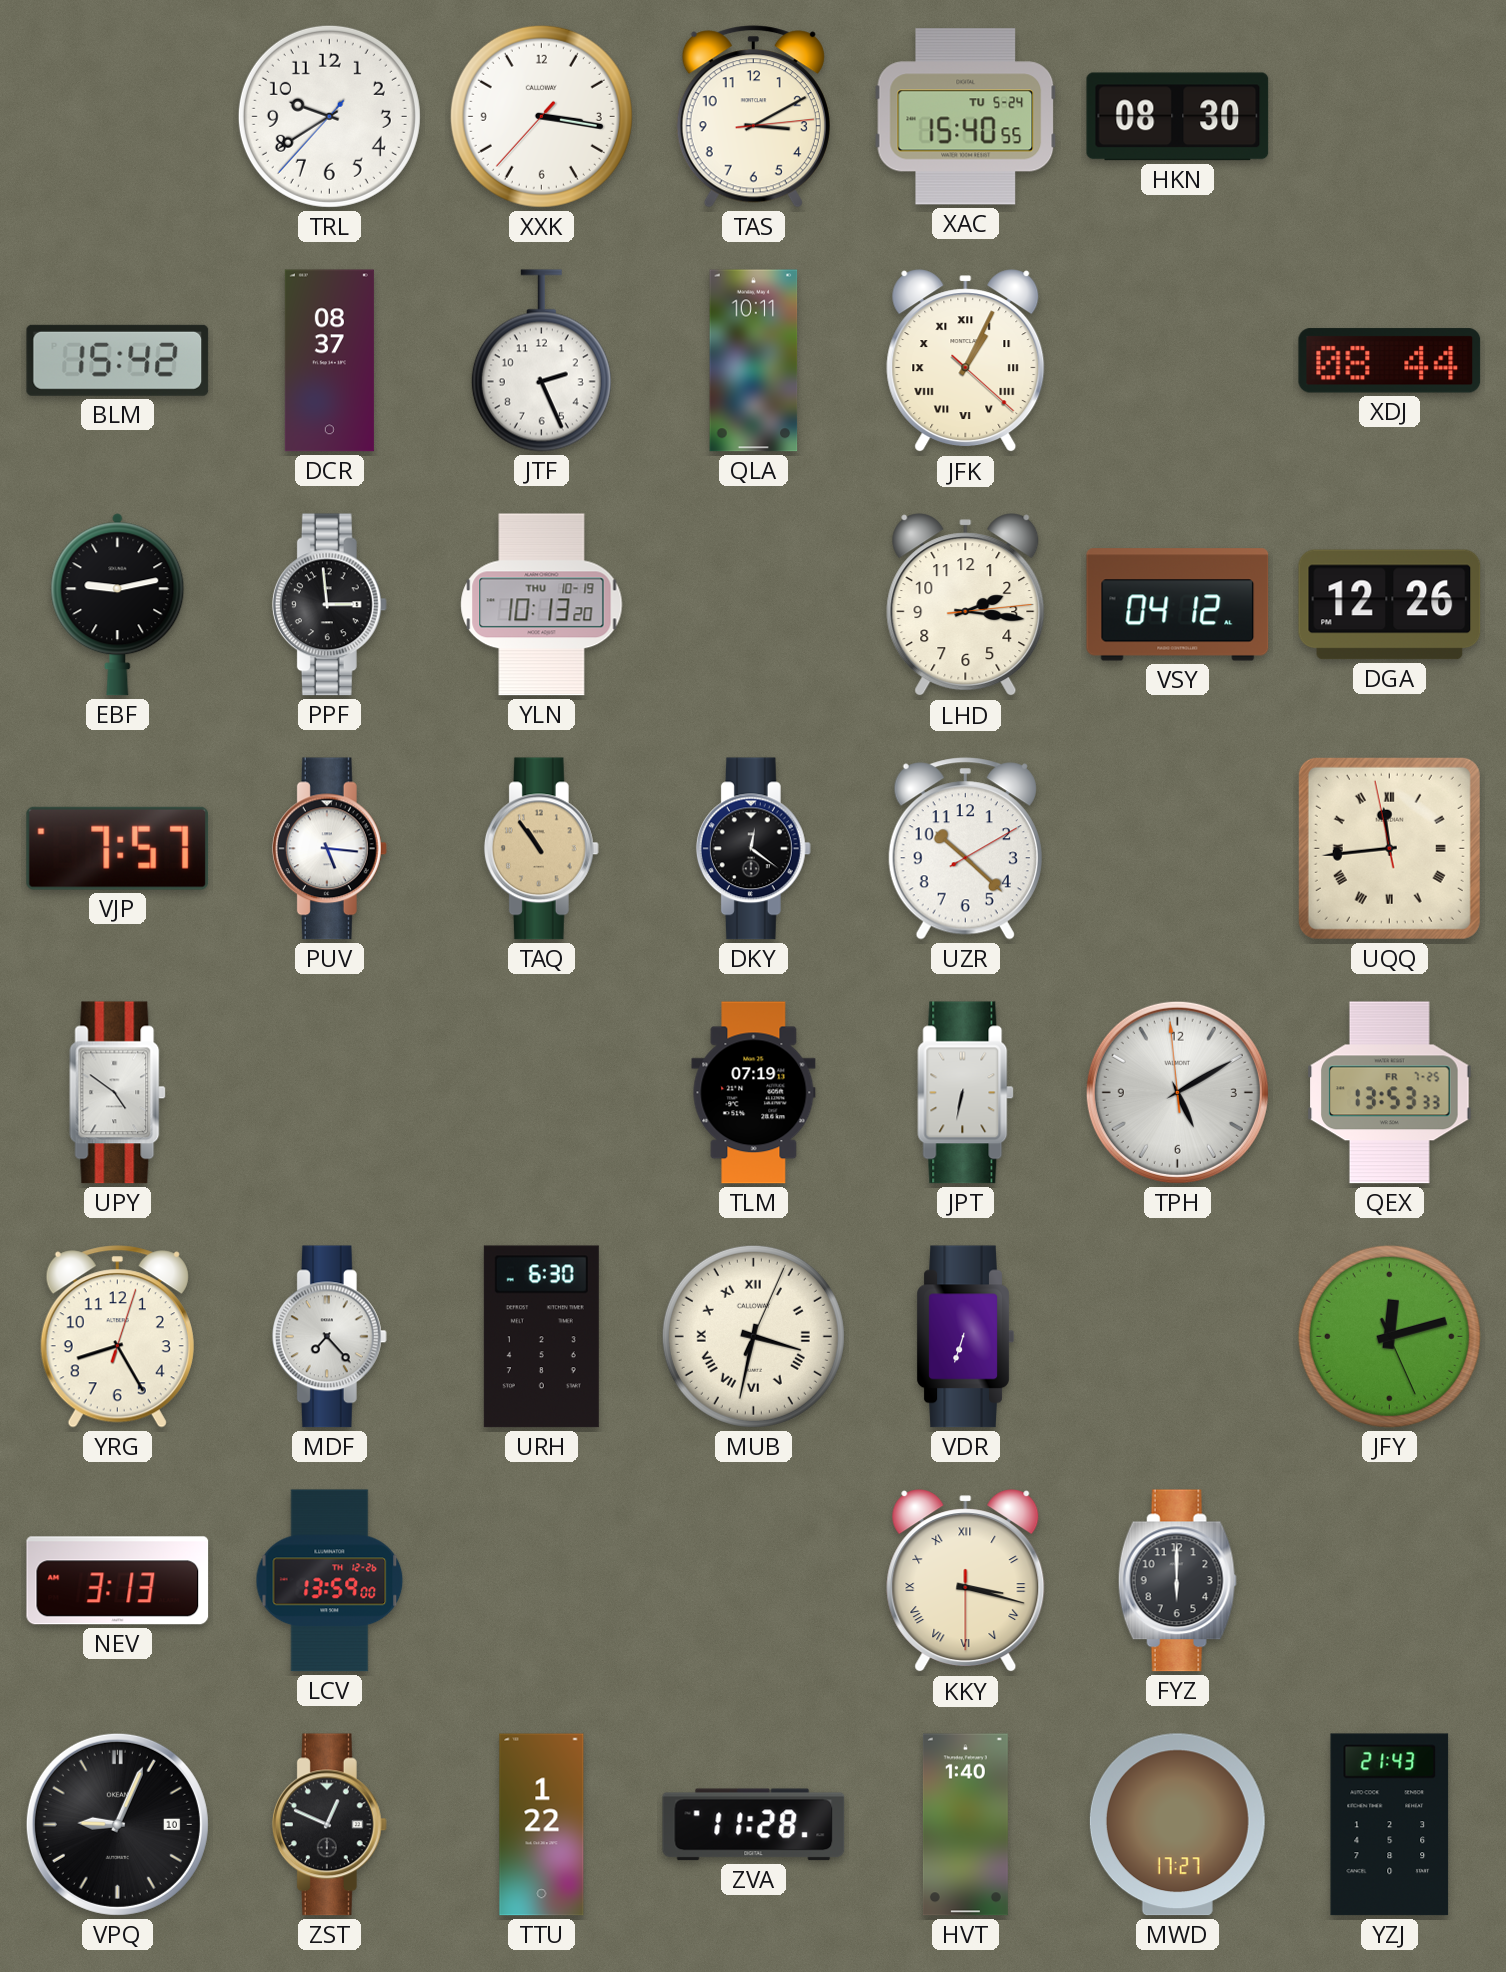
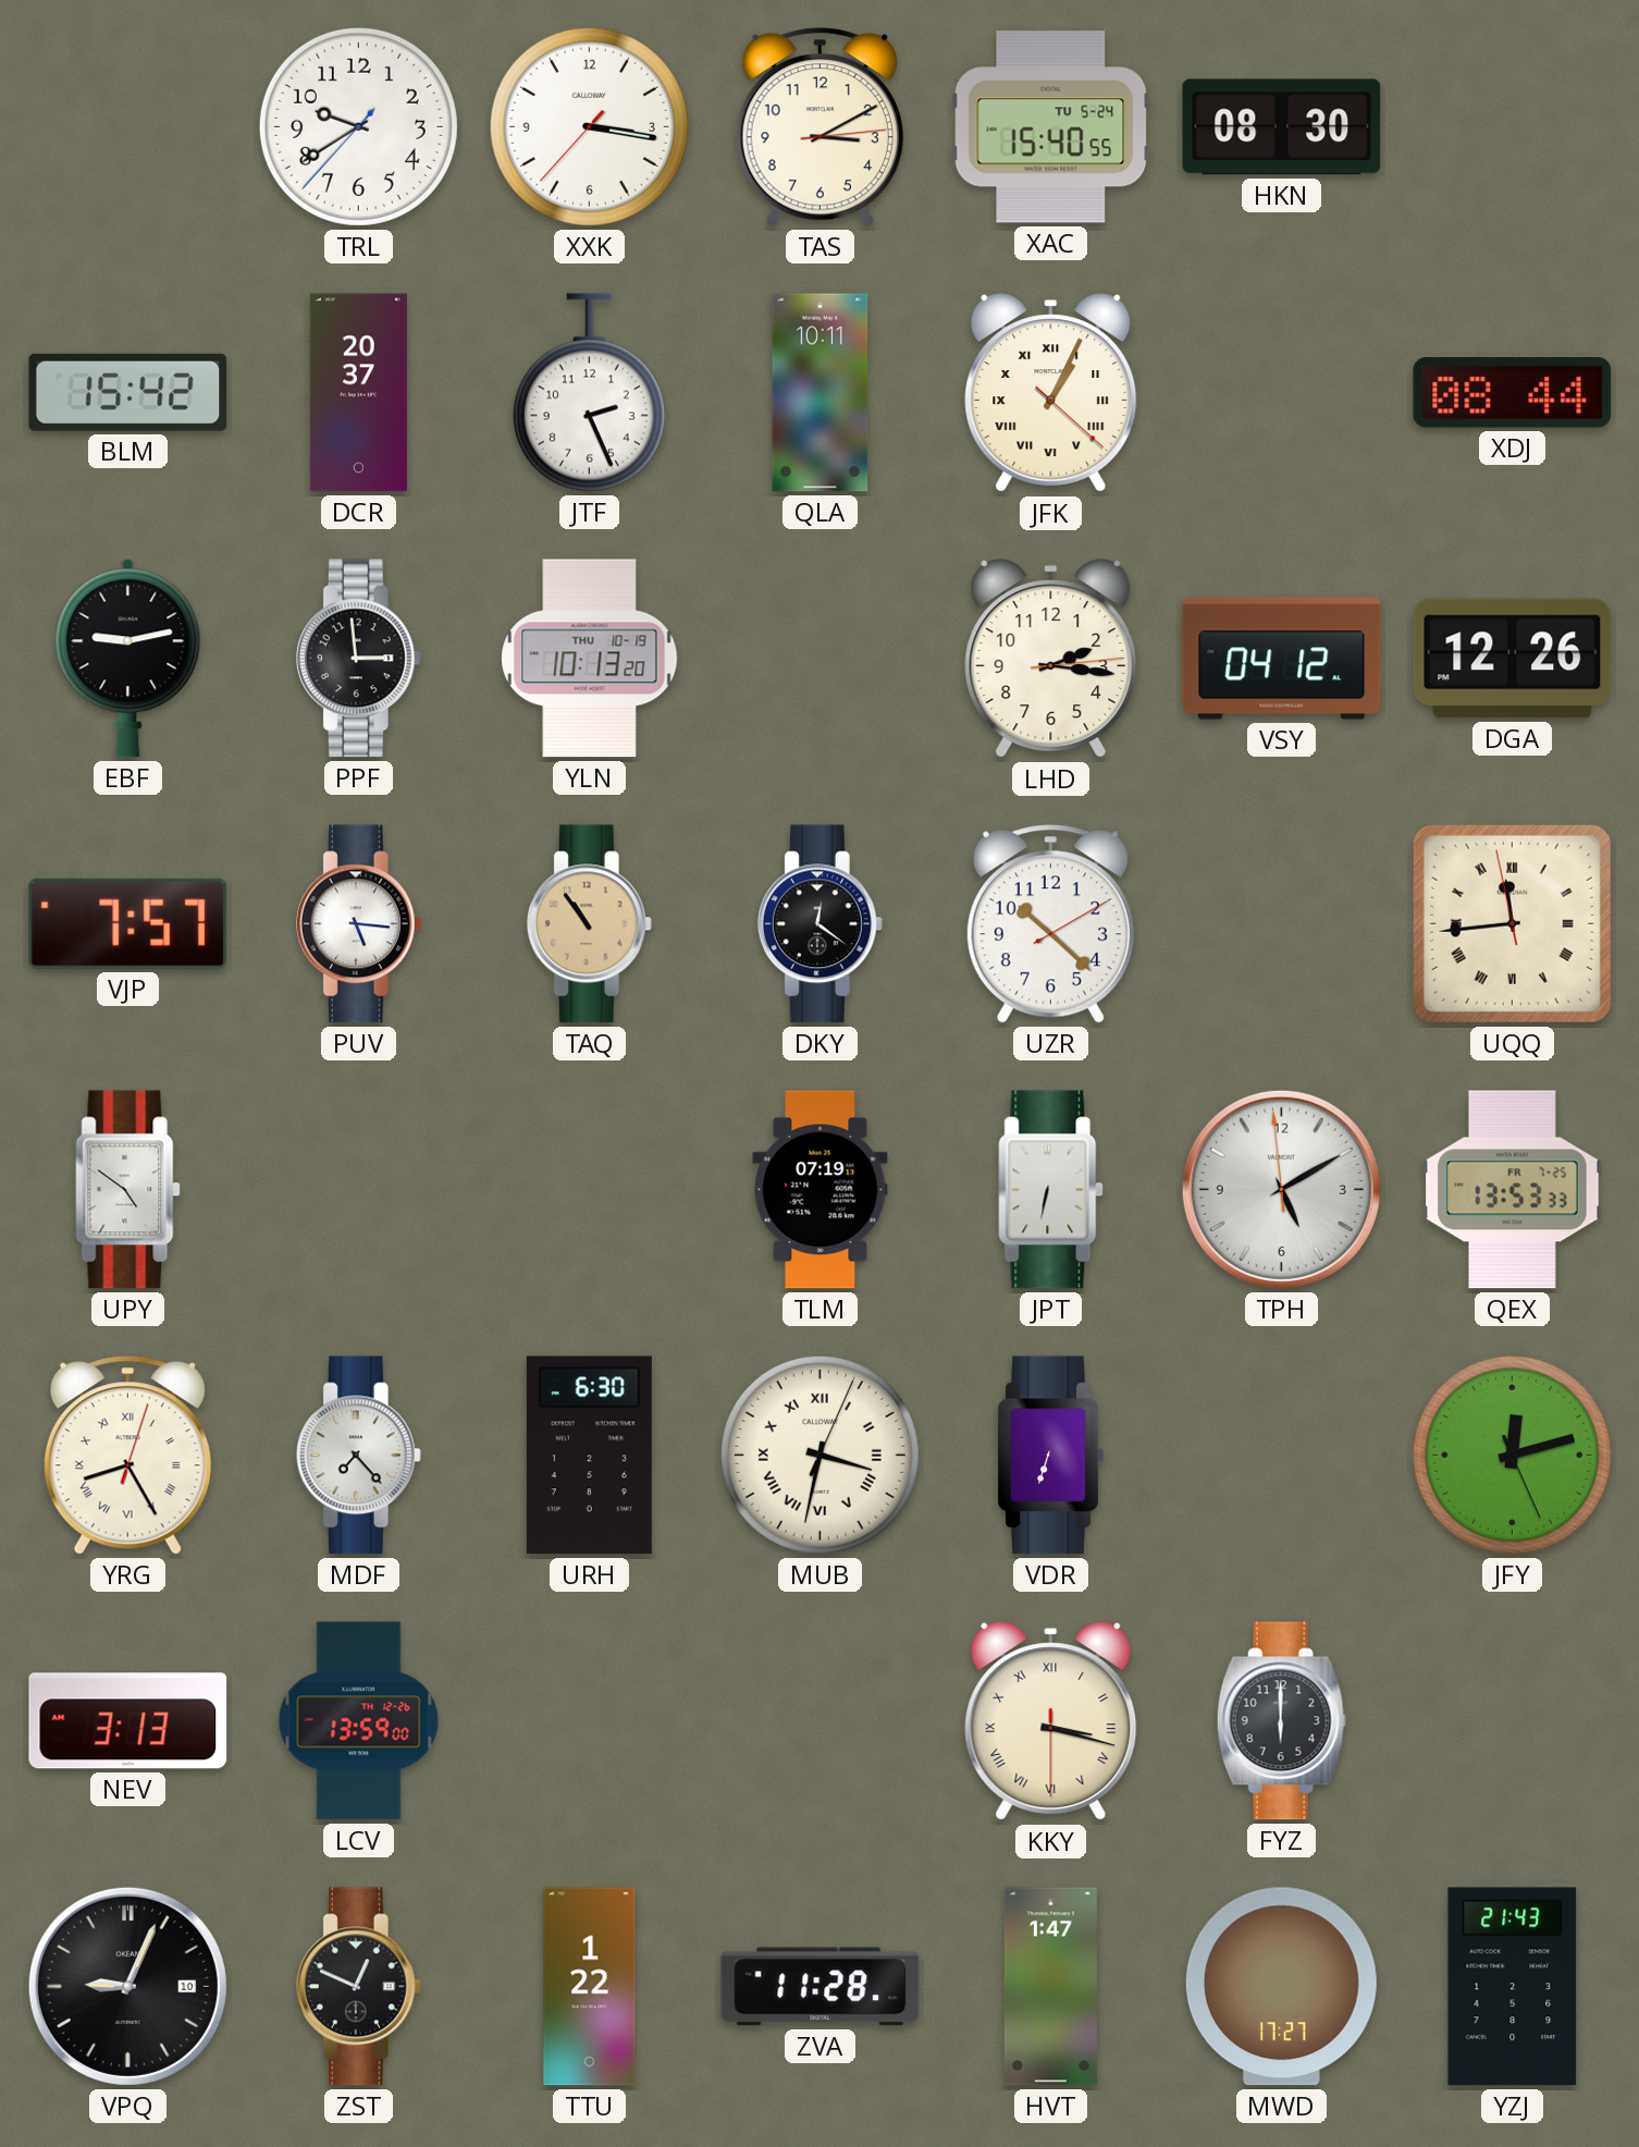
DCR: 08:37 -> 20:37 (358, 393)
YRG numerals: Arabic -> Roman (127, 1456)
HVT: 1:40 -> 1:47 (1050, 1987)
